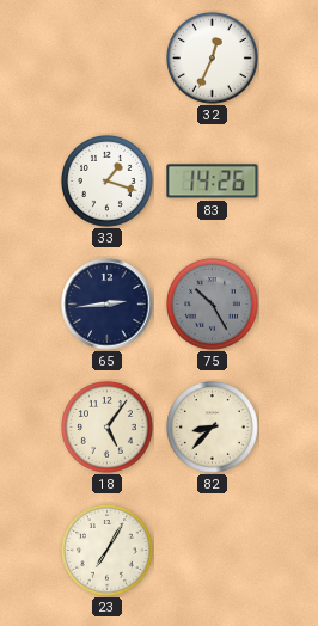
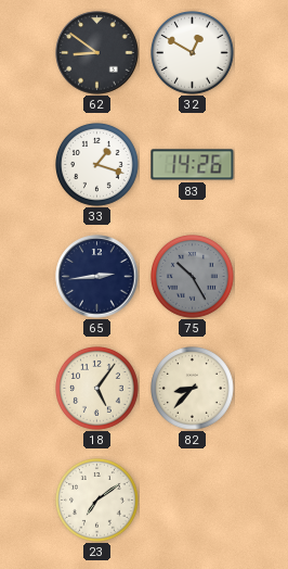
62: none -> 8:51 (97, 53)
32: 12:34 -> 12:50 (193, 53)
23: 7:05 -> 7:09 (97, 501)
